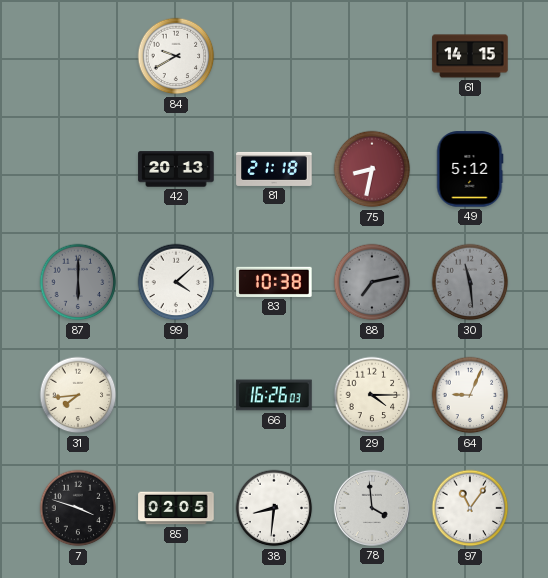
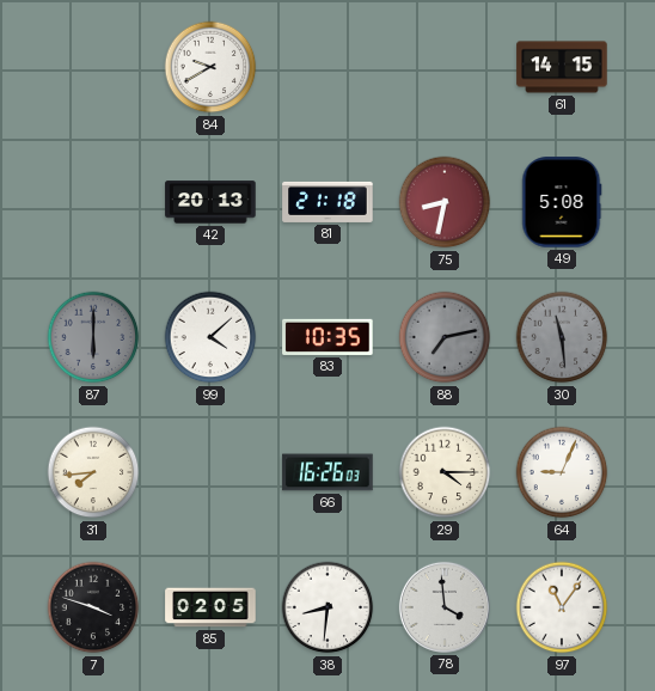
49: 5:12 -> 5:08 (562, 202)
83: 10:38 -> 10:35 (327, 337)
